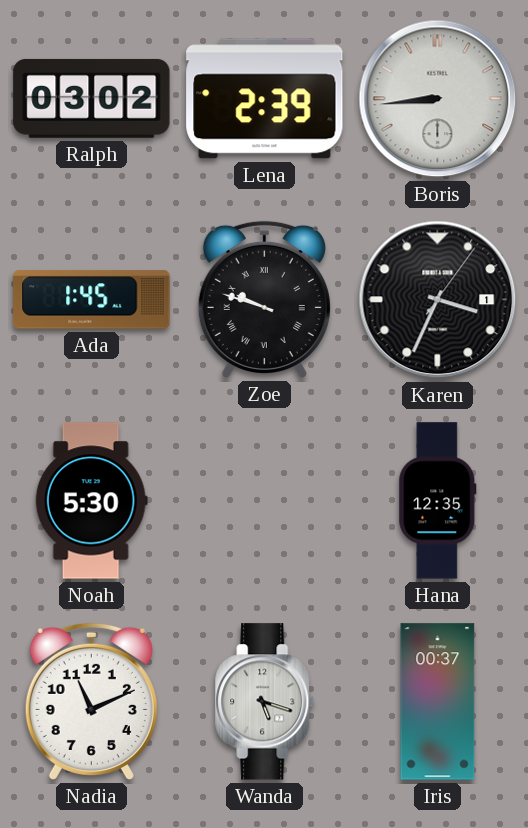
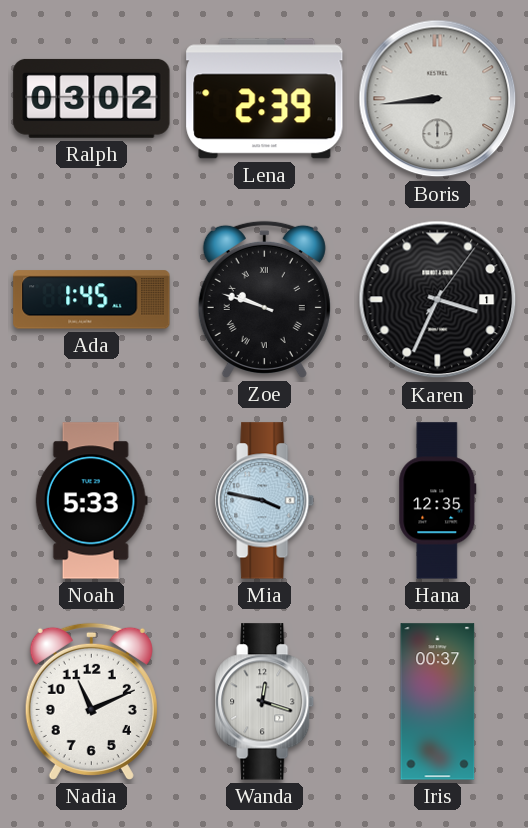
Noah: 5:30 -> 5:33 (91, 501)
Mia: none -> 3:47 (265, 501)
Wanda: 5:18 -> 12:18 (265, 702)
